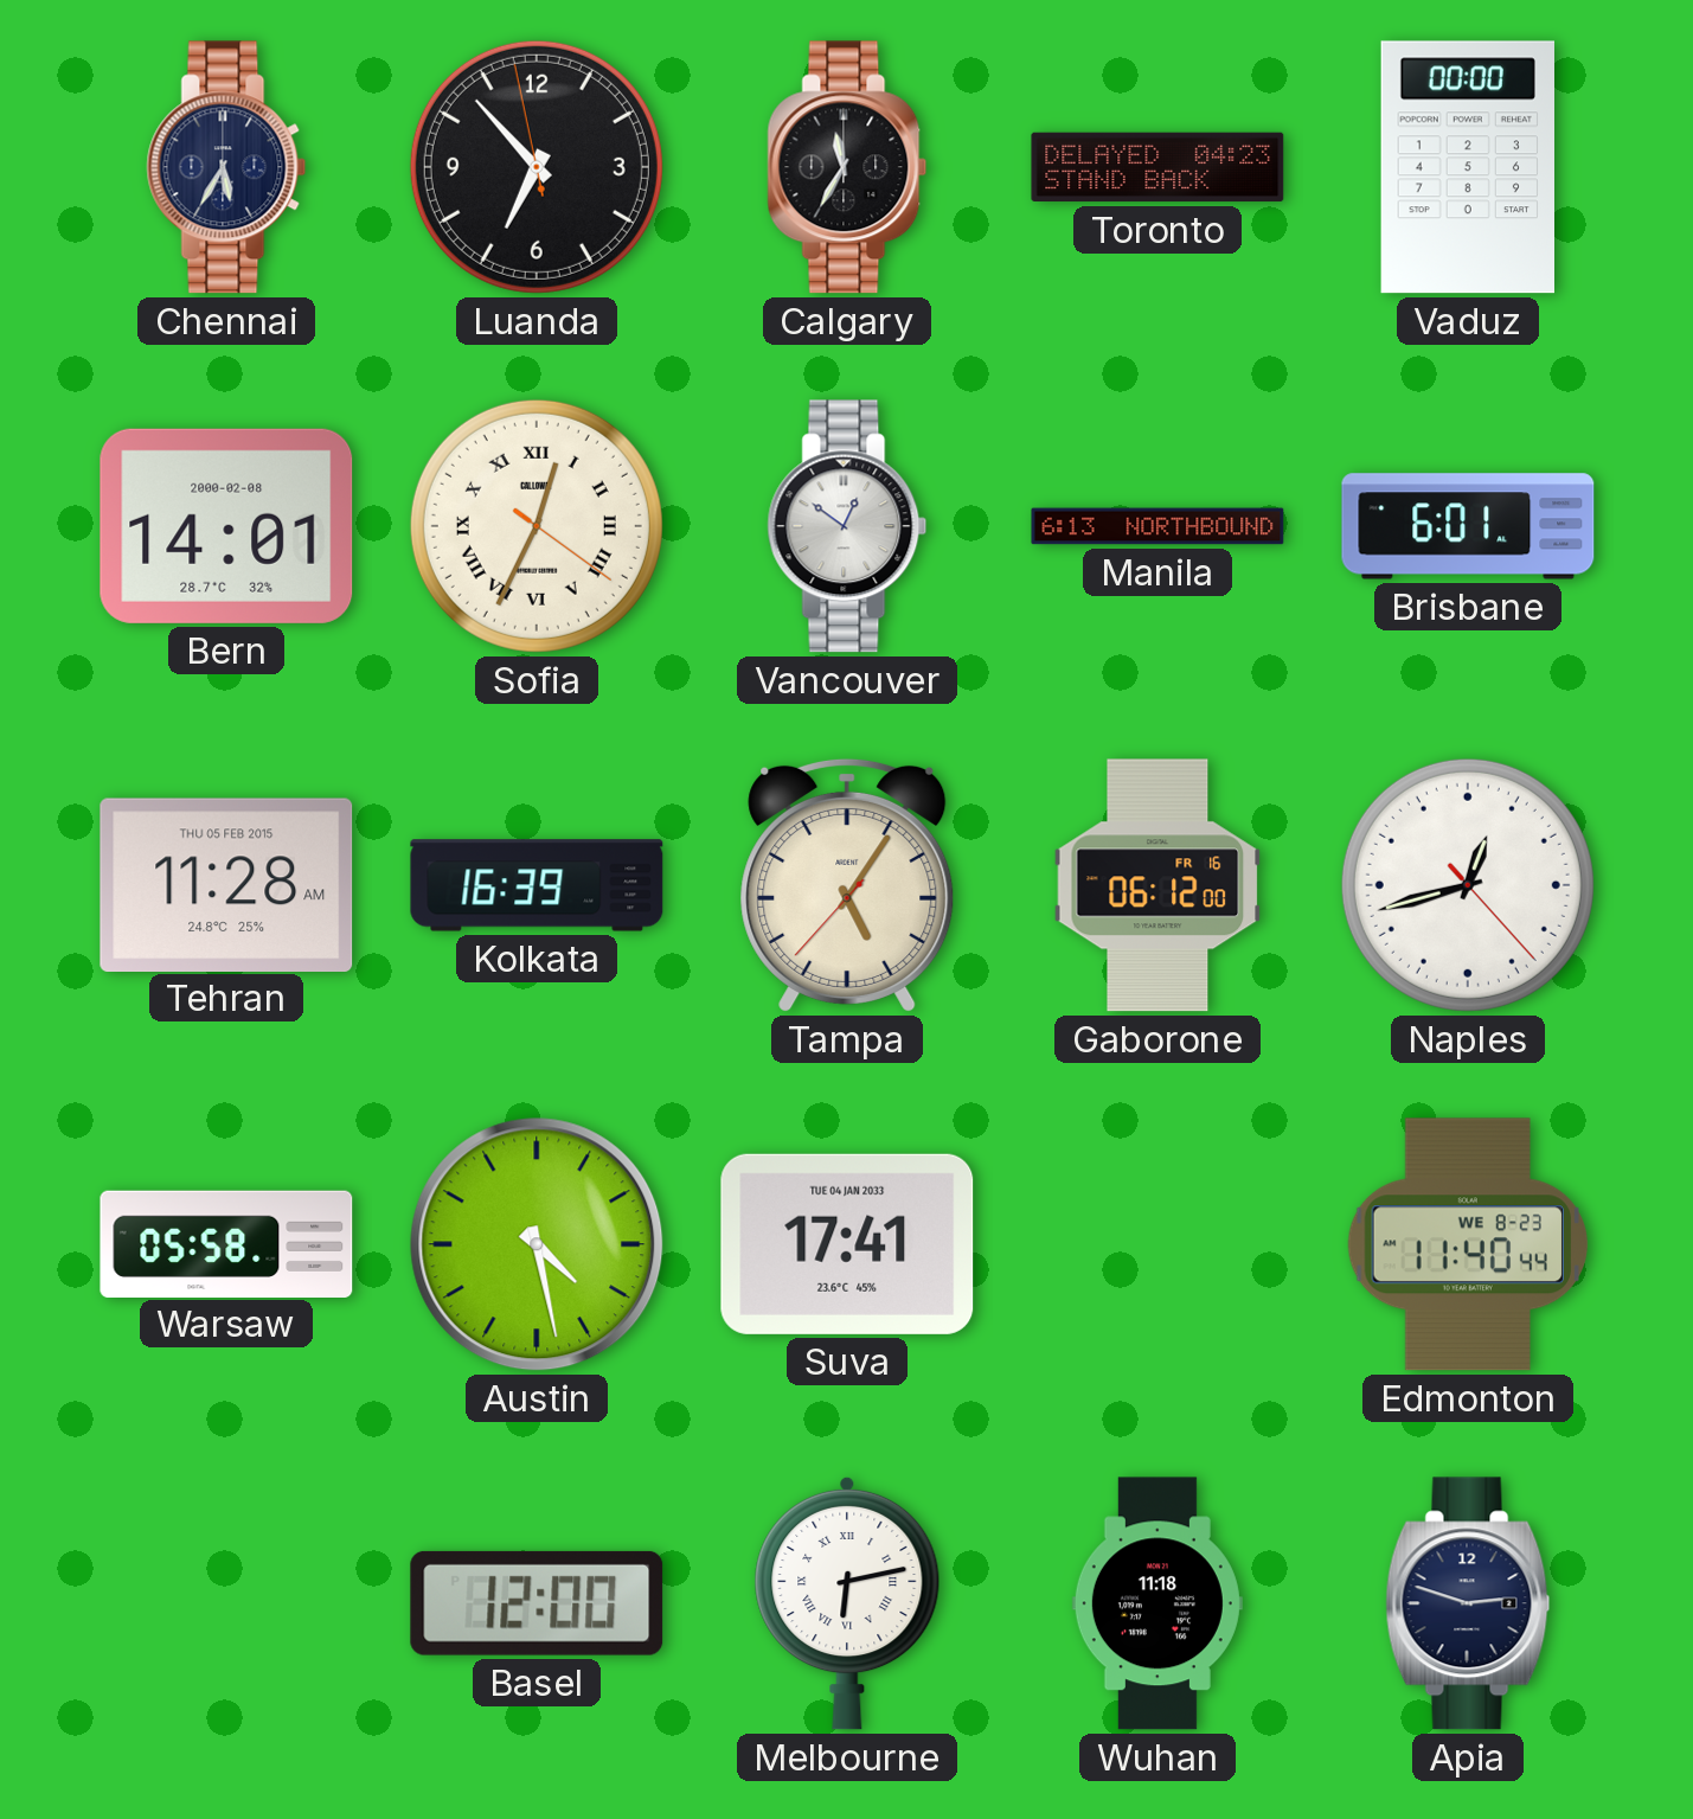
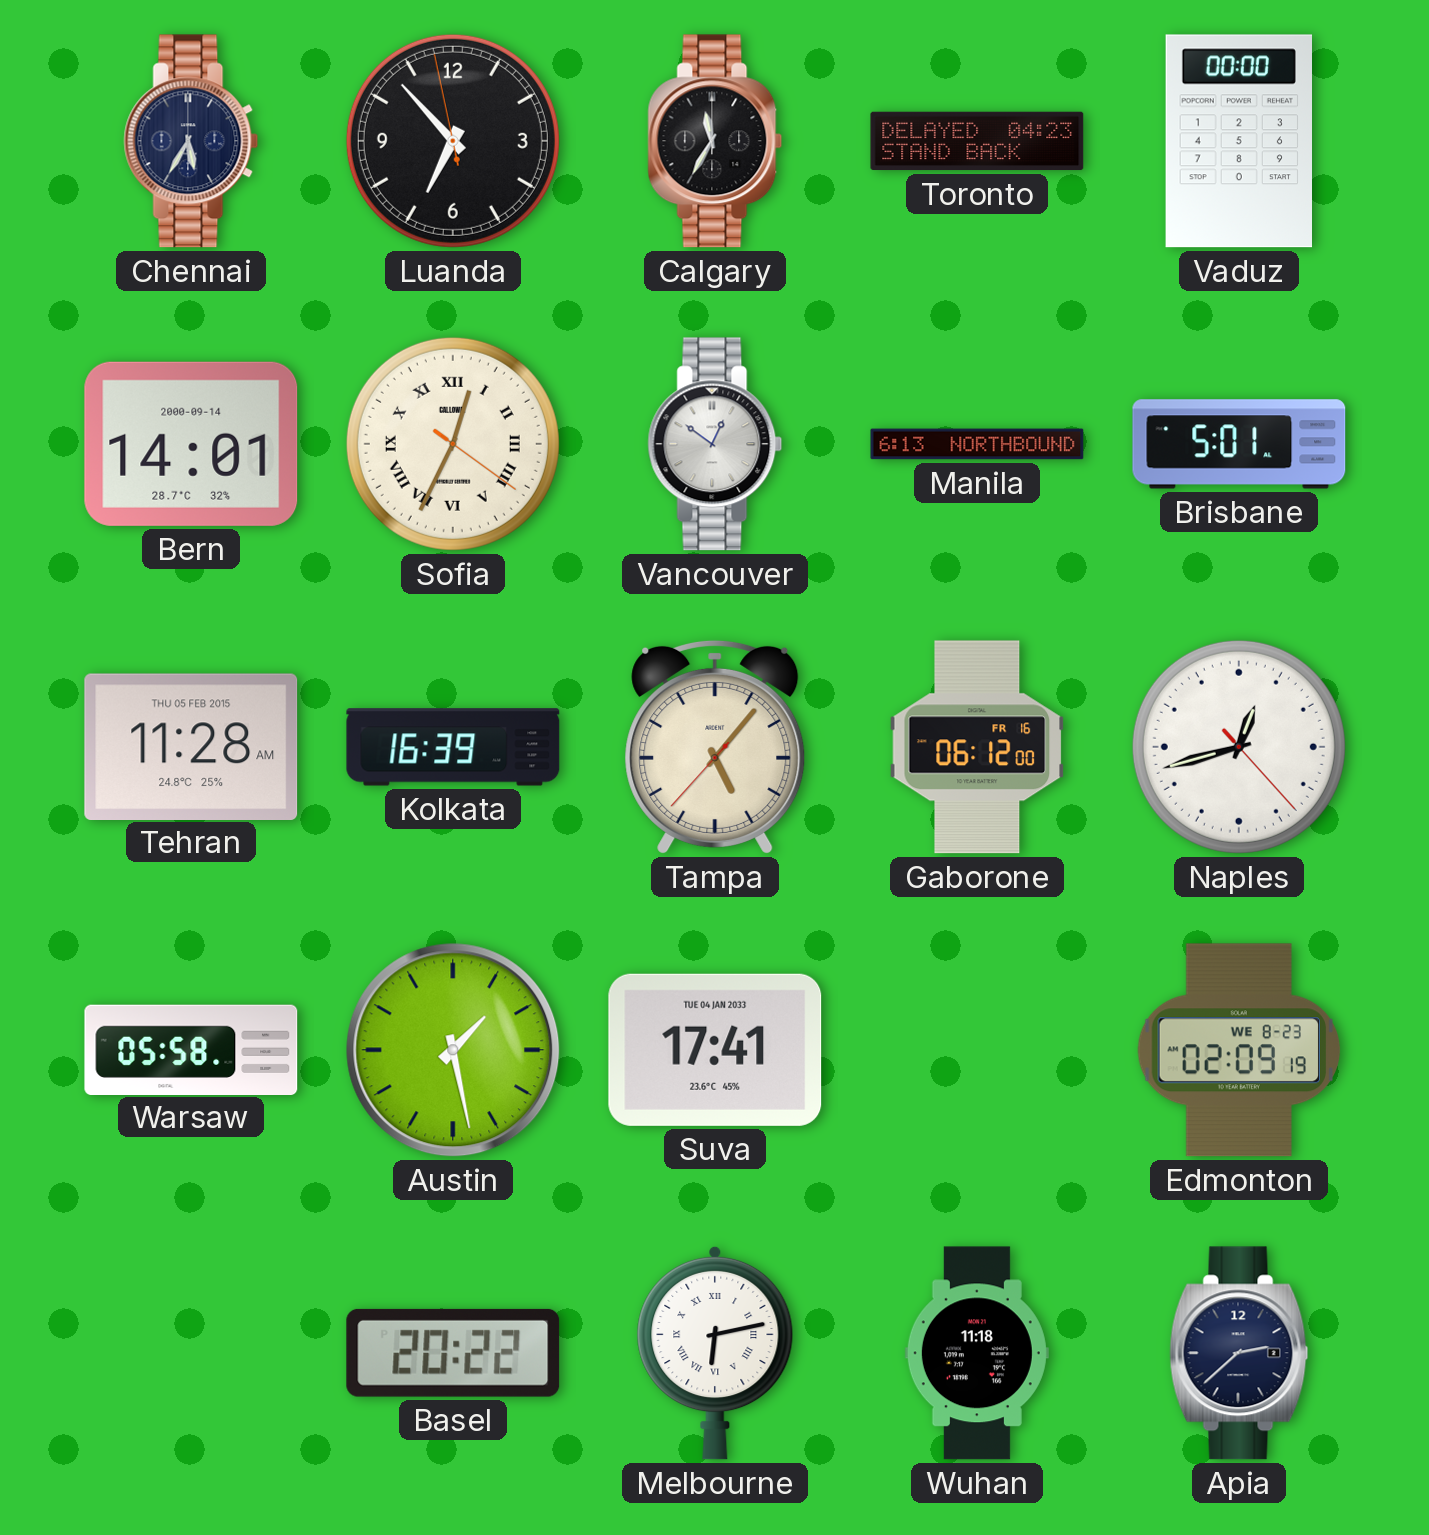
Bern date: 2000-02-08 -> 2000-09-14 (191, 444)
Brisbane: 6:01 -> 5:01 (1239, 444)
Tampa: 5:05 -> 5:06 (715, 747)
Austin: 4:28 -> 1:28 (453, 1050)
Edmonton: 11:40 -> 02:09 (1239, 1050)
Basel: 12:00 -> 20:22 (453, 1353)
Apia: 2:48 -> 2:38 (1239, 1353)
